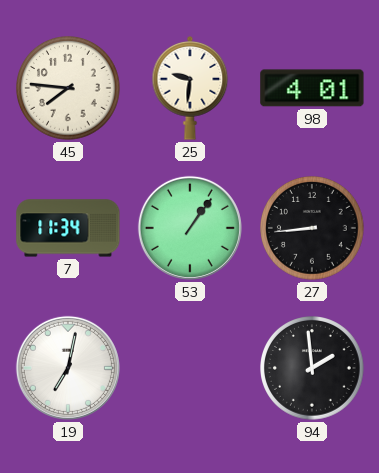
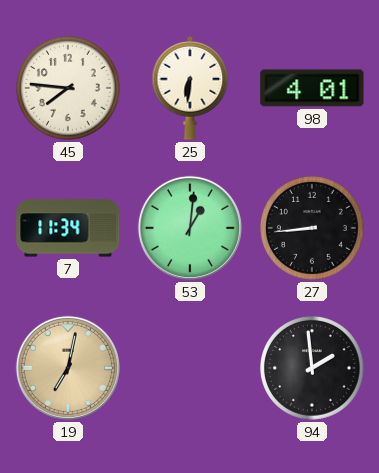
25: 9:31 -> 6:31 (190, 89)
53: 1:06 -> 1:01 (190, 228)
19 dial: white -> champagne (68, 368)
